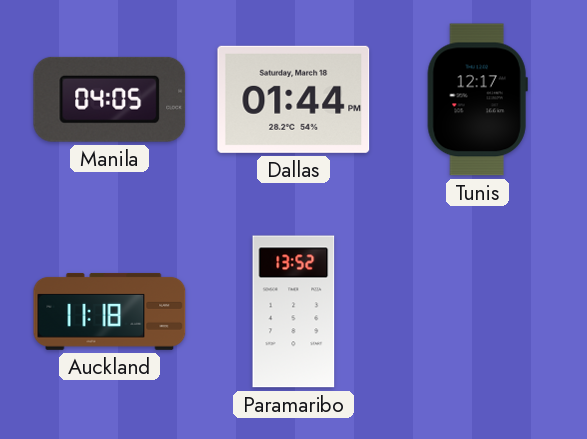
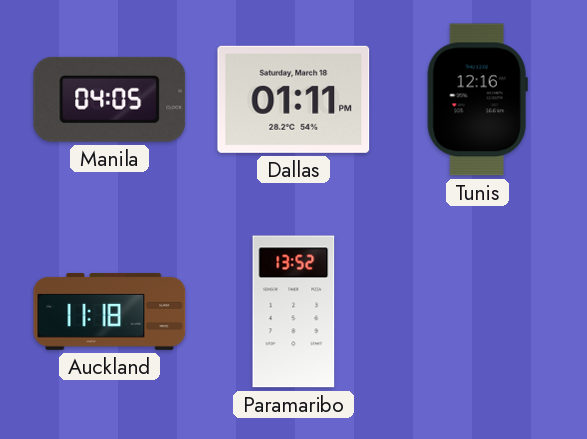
Dallas: 01:44 -> 01:11 (294, 99)
Tunis: 12:17 -> 12:16 (477, 100)
